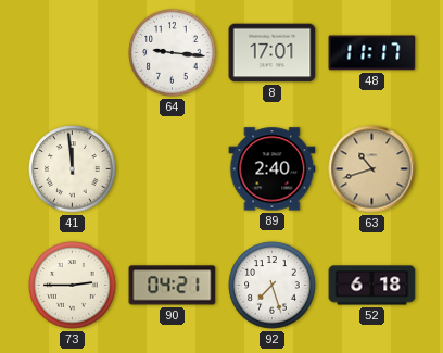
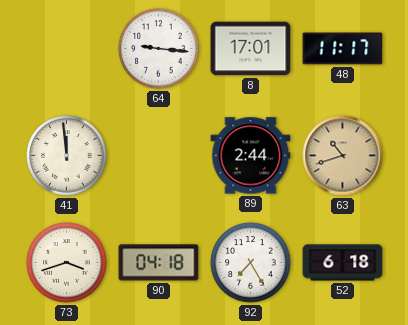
89: 2:40 -> 2:44 (251, 156)
73: 2:45 -> 3:42 (67, 263)
90: 04:21 -> 04:18 (159, 263)
92: 7:27 -> 7:25 (251, 263)
